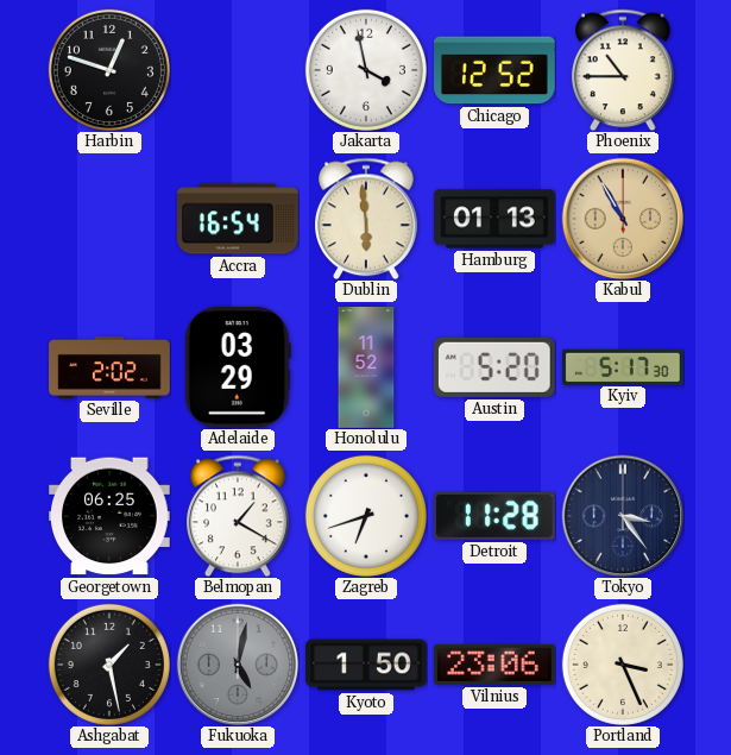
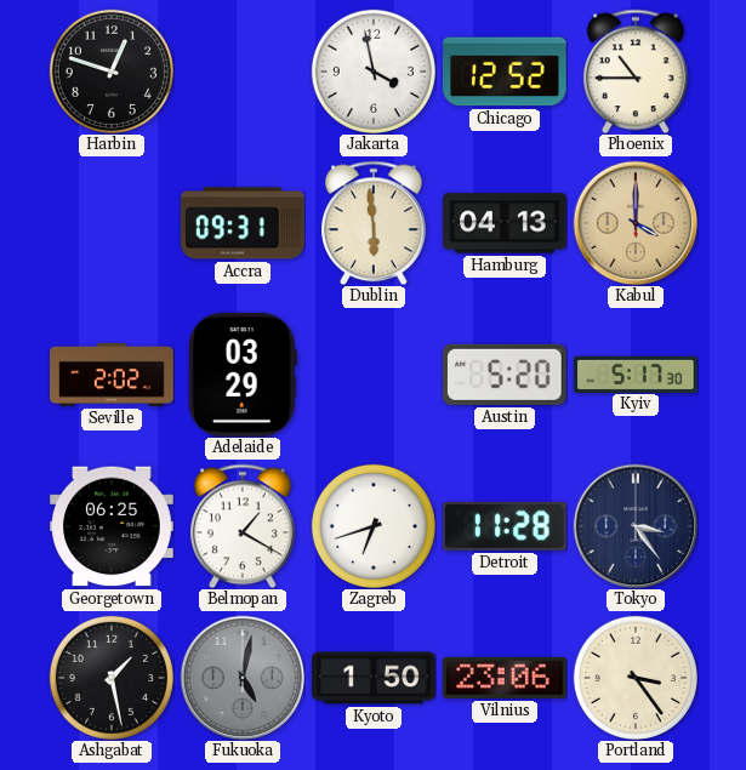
Accra: 16:54 -> 09:31 (244, 223)
Hamburg: 01:13 -> 04:13 (505, 223)
Kabul: 10:55 -> 4:00 (636, 223)
Honolulu: 11:52 -> none (366, 367)
Portland: 3:26 -> 3:24 (636, 678)
